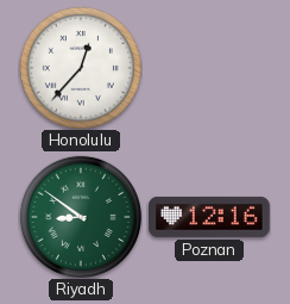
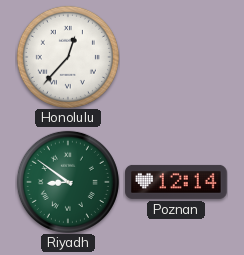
Poznan: 12:16 -> 12:14 (176, 182)
